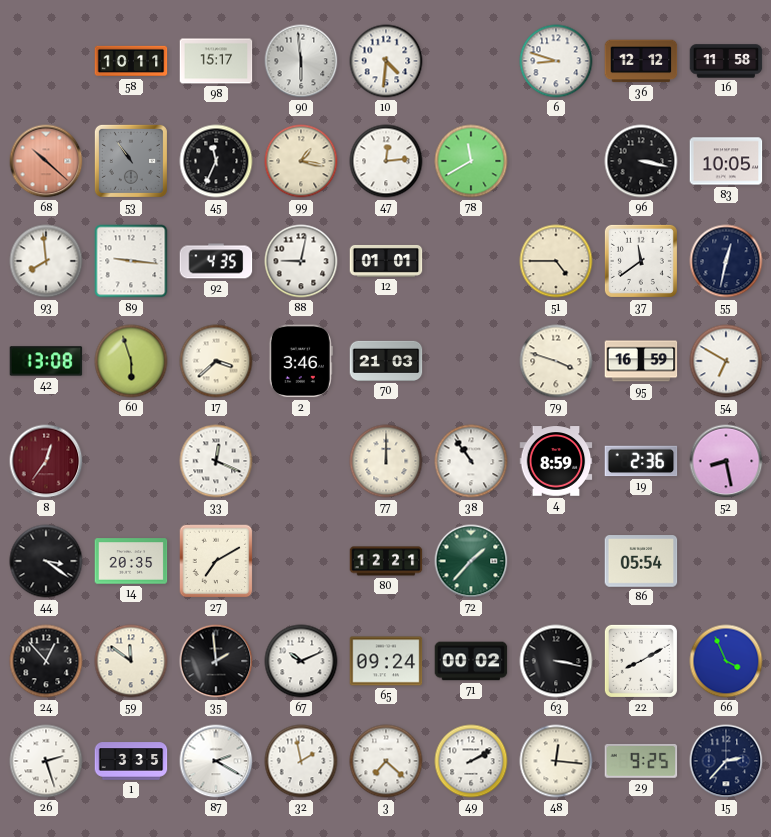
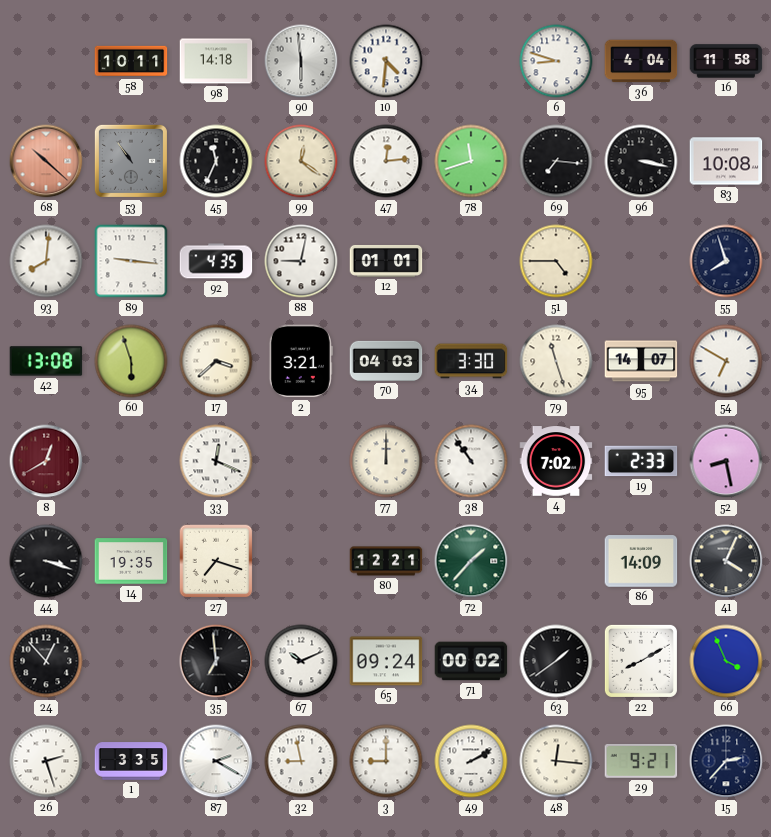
98: 15:17 -> 14:18 (216, 61)
36: 12:12 -> 4:04 (641, 61)
99: 1:17 -> 12:21 (301, 161)
78: 11:40 -> 11:42 (471, 161)
69: none -> 7:16 (556, 161)
83: 10:05 -> 10:08 (726, 161)
93: 7:59 -> 8:01 (46, 261)
37: 11:39 -> none (641, 261)
55: 12:32 -> 7:57 (726, 261)
2: 3:46 -> 3:21 (301, 361)
70: 21:03 -> 04:03 (386, 361)
34: none -> 3:30 (471, 361)
79: 3:48 -> 11:27 (556, 361)
95: 16:59 -> 14:07 (641, 361)
8: 12:36 -> 12:40 (46, 461)
4: 8:59 -> 7:02 (556, 461)
19: 2:36 -> 2:33 (641, 461)
44: 3:21 -> 3:18 (46, 561)
14: 20:35 -> 19:35 (131, 561)
27: 7:10 -> 7:18 (216, 561)
86: 05:54 -> 14:09 (641, 561)
41: none -> 4:04 (726, 561)
59: 11:51 -> none (131, 661)
35: 1:59 -> 6:59 (216, 661)
63: 3:17 -> 1:39 (556, 661)
32: 1:58 -> 8:58 (301, 761)
3: 7:22 -> 9:00 (386, 761)
29: 9:25 -> 9:21 (641, 761)
